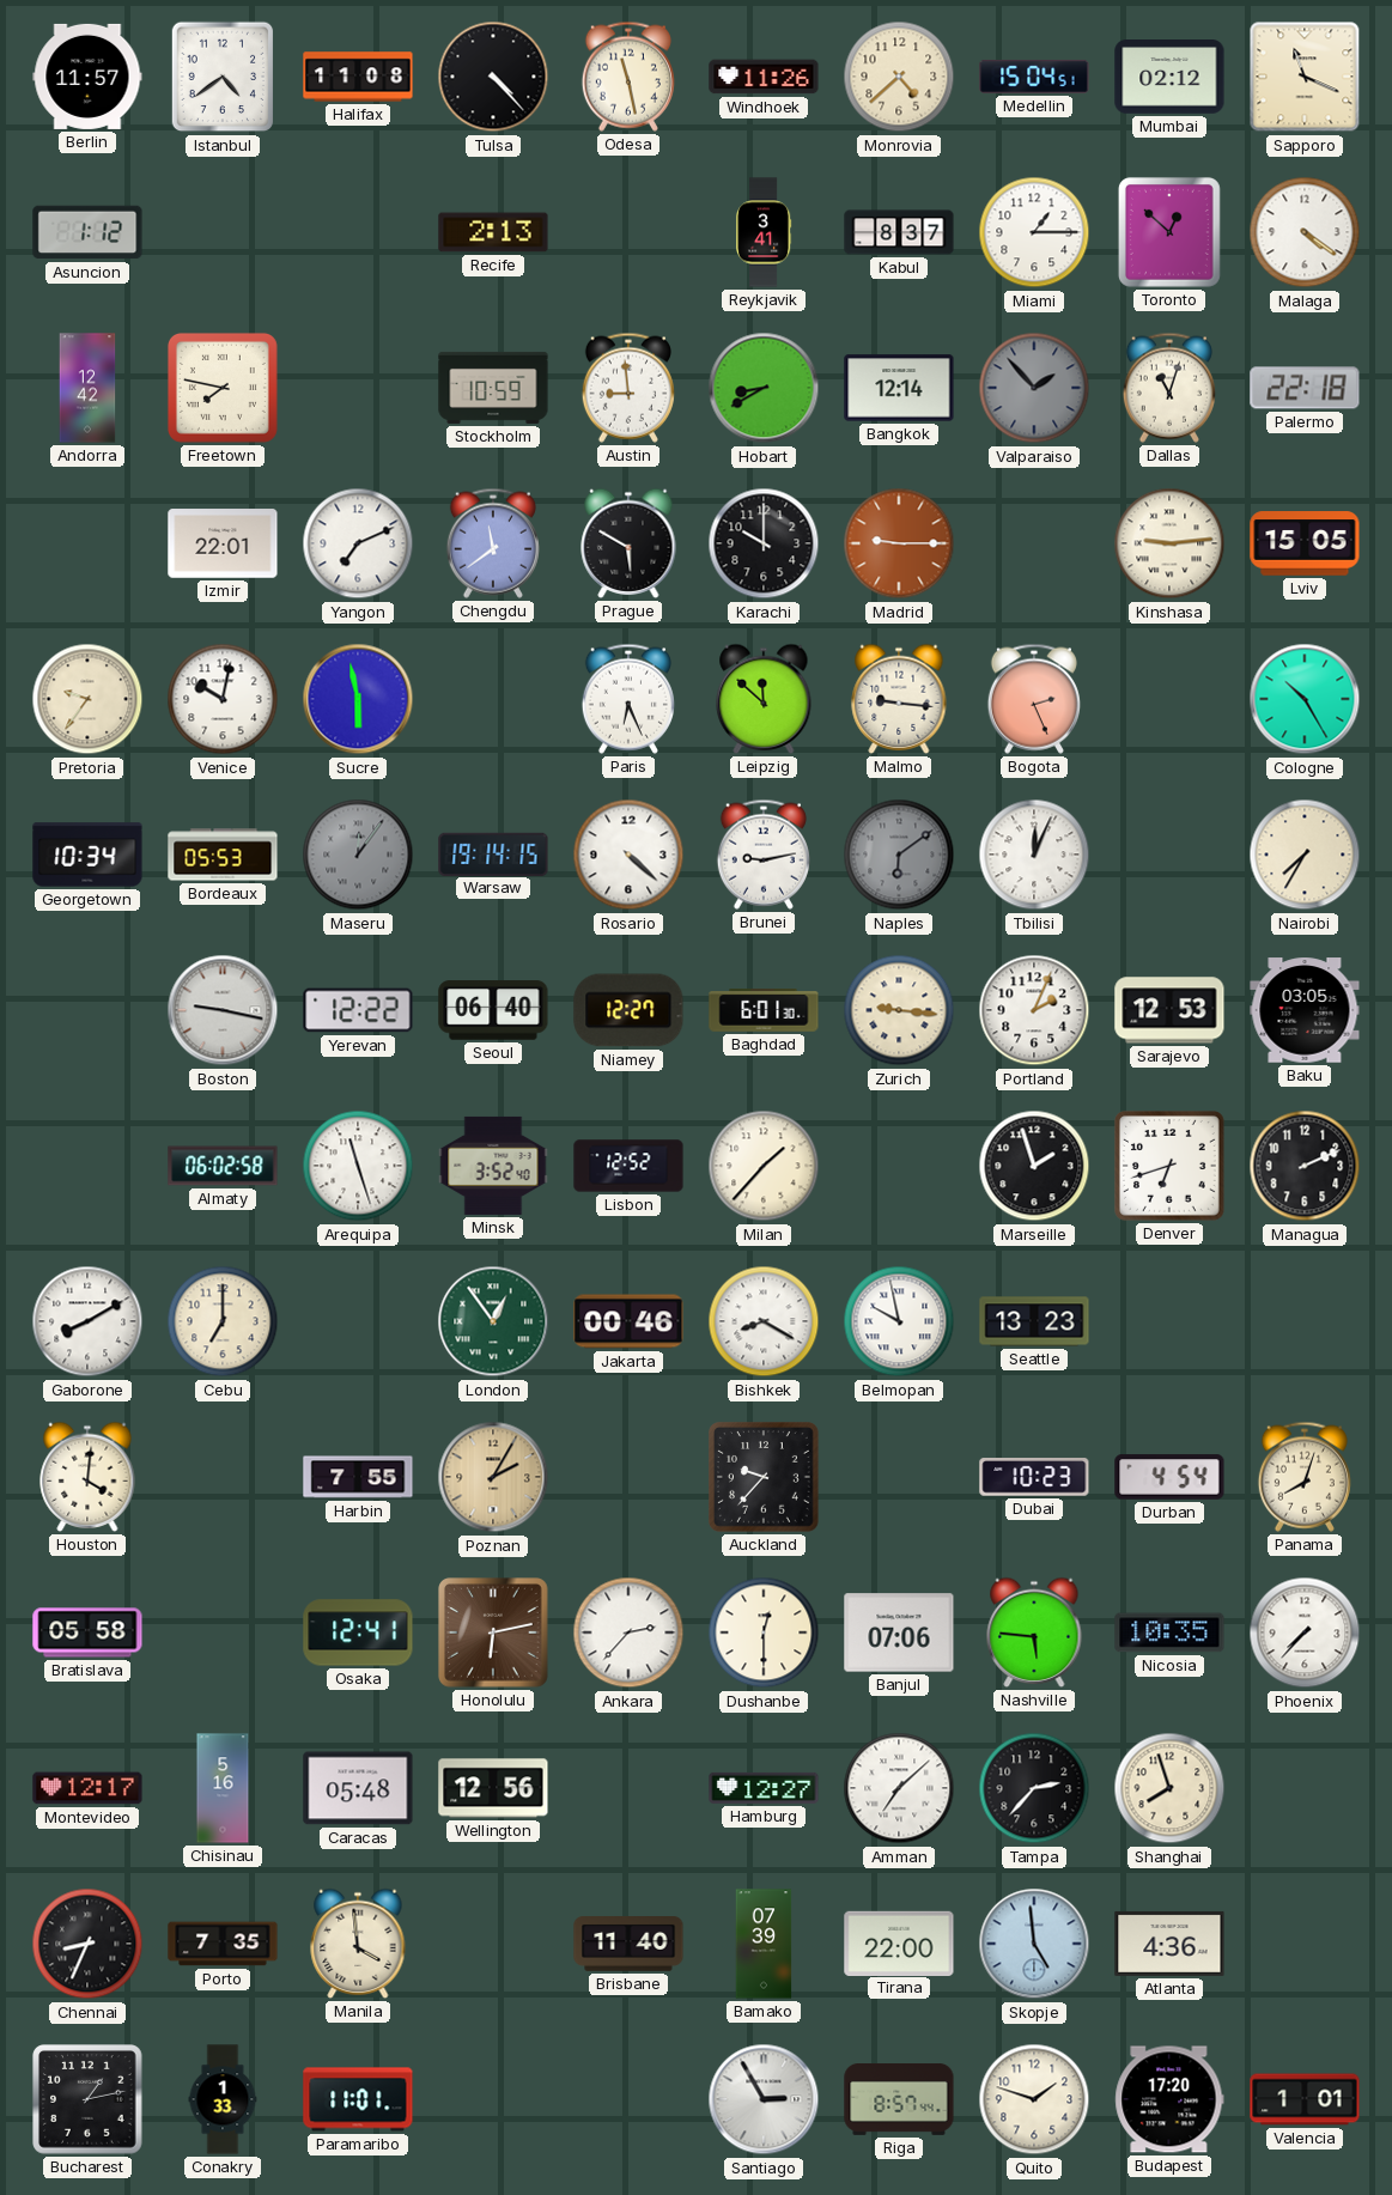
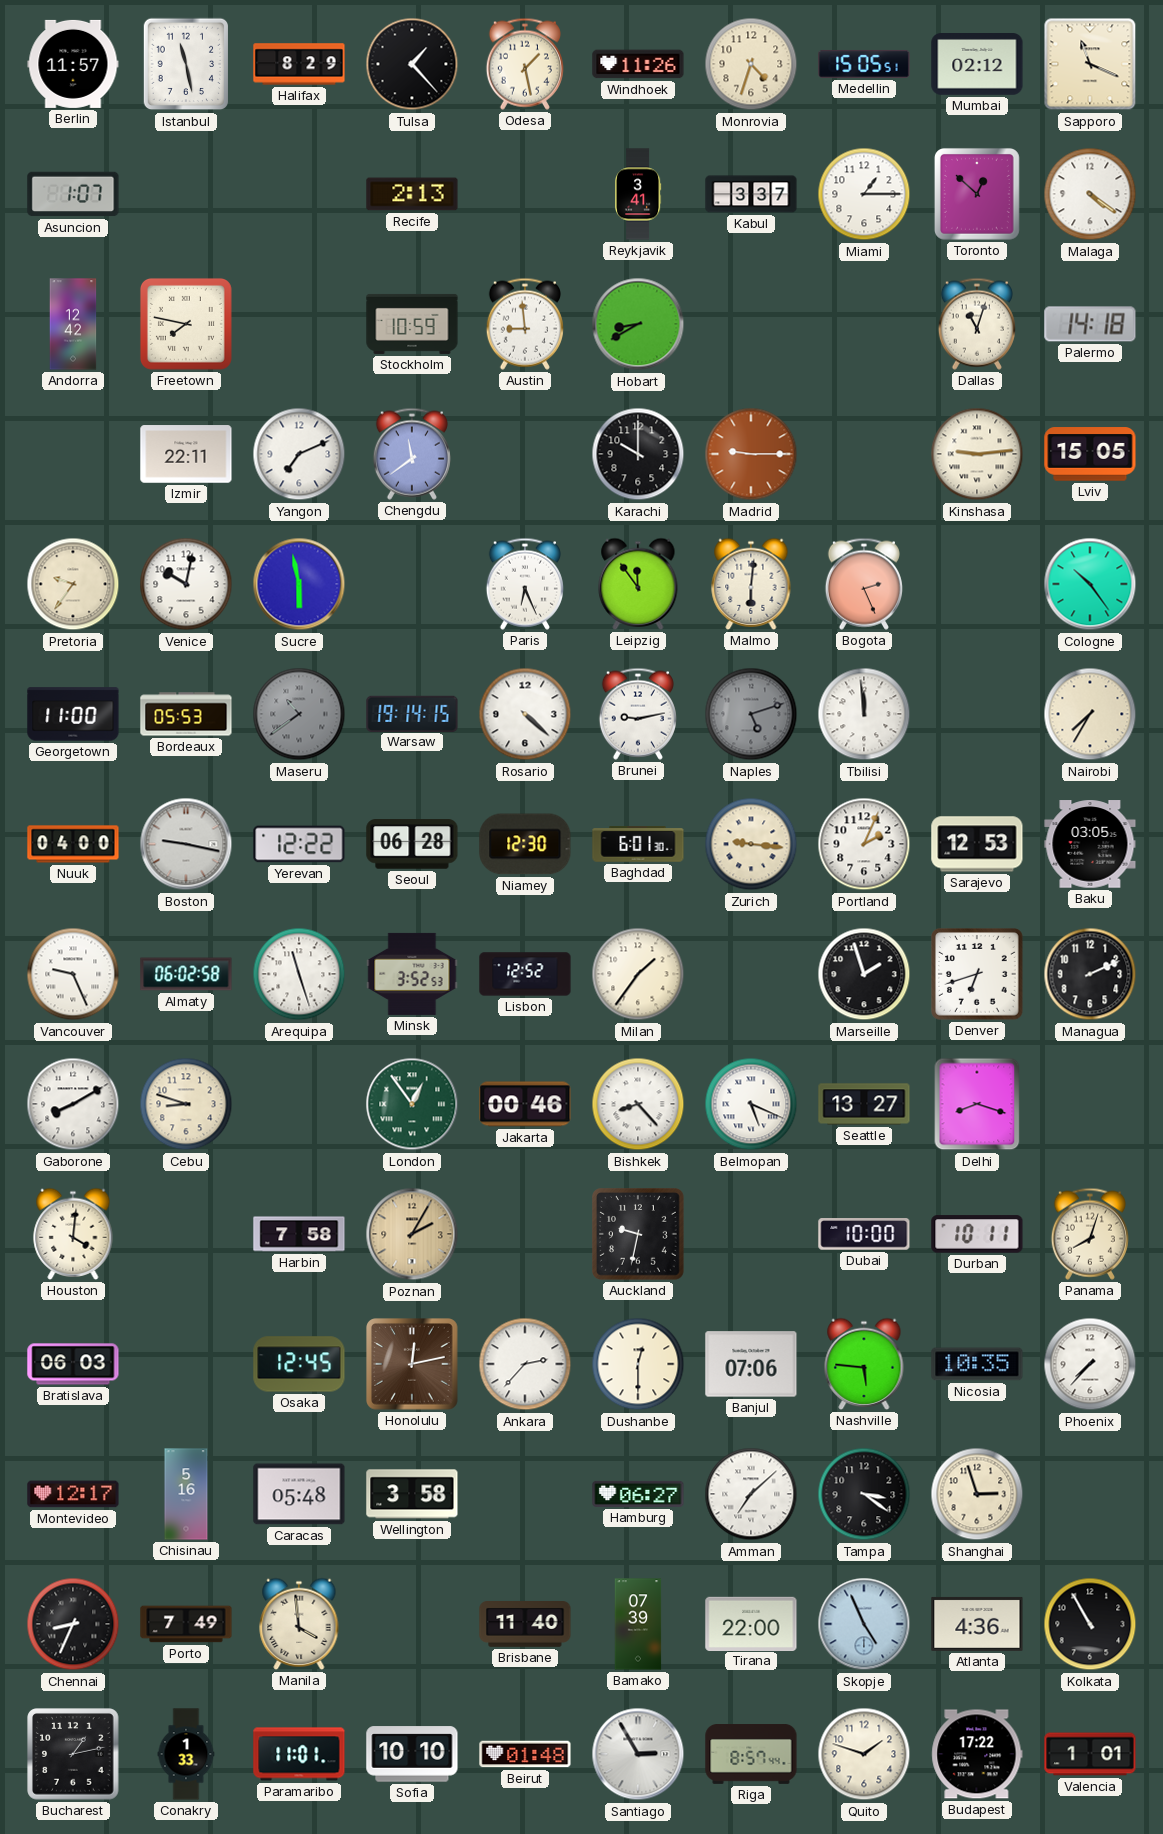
Istanbul: 4:39 -> 11:28 (185, 64)
Halifax: 11:08 -> 8:29 (299, 64)
Tulsa: 4:23 -> 1:23 (412, 64)
Odesa: 11:28 -> 1:28 (525, 64)
Monrovia: 4:38 -> 4:33 (751, 64)
Medellin: 15:04 -> 15:05 (864, 64)
Asuncion: 1:12 -> 1:07 (73, 194)
Kabul: 8:37 -> 3:37 (751, 194)
Bangkok: 12:14 -> none (899, 388)
Valparaiso: 1:53 -> none (1034, 388)
Palermo: 22:18 -> 14:18 (1090, 324)
Izmir: 22:01 -> 22:11 (186, 454)
Prague: 5:50 -> none (628, 543)
Leipzig: 11:52 -> 11:54 (638, 584)
Malmo: 9:16 -> 6:01 (751, 584)
Cologne: 10:25 -> 10:24 (1090, 584)
Georgetown: 10:34 -> 11:00 (73, 714)
Maseru: 12:06 -> 10:39 (299, 714)
Naples: 6:09 -> 5:12 (751, 714)
Tbilisi: 12:04 -> 11:59 (864, 714)
Nuuk: none -> 04:00 (73, 844)
Seoul: 06:40 -> 06:28 (412, 844)
Niamey: 12:27 -> 12:30 (525, 844)
Vancouver: none -> 9:26 (73, 974)
Minsk: 3:52:40 -> 3:52:53 (412, 974)
Milan: 1:37 -> 1:36 (638, 974)
Cebu: 7:00 -> 8:48 (186, 1104)
Bishkek: 8:20 -> 8:23 (638, 1104)
Belmopan: 9:58 -> 5:19 (751, 1104)
Seattle: 13:23 -> 13:27 (864, 1104)
Delhi: none -> 8:18 (977, 1104)
Harbin: 7:55 -> 7:58 (299, 1234)
Auckland: 9:37 -> 9:32 (639, 1235)
Dubai: 10:23 -> 10:00 (864, 1234)
Durban: 4:54 -> 10:11 (977, 1234)
Bratislava: 05:58 -> 06:03 (73, 1364)
Osaka: 12:41 -> 12:45 (299, 1364)
Honolulu: 6:13 -> 12:13 (412, 1364)
Wellington: 12:56 -> 3:58 (412, 1494)
Hamburg: 12:27 -> 06:27 (638, 1494)
Tampa: 2:37 -> 3:21 (864, 1494)
Shanghai: 7:57 -> 2:57 (977, 1494)
Porto: 7:35 -> 7:49 (186, 1624)
Skopje: 4:59 -> 4:56 (864, 1624)
Kolkata: none -> 10:55 (1090, 1624)
Sofia: none -> 10:10 (412, 1754)
Beirut: none -> 01:48 (525, 1754)
Budapest: 17:20 -> 17:22 (977, 1754)
